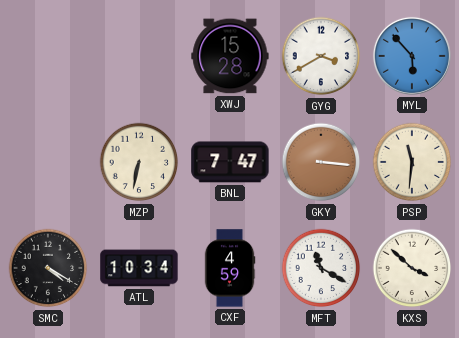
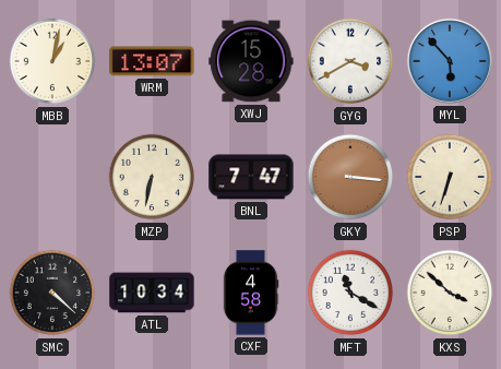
MBB: none -> 1:02 (52, 61)
WRM: none -> 13:07 (152, 61)
PSP: 11:31 -> 6:33 (450, 177)
SMC: 4:20 -> 4:22 (52, 293)
CXF: 4:59 -> 4:58 (251, 293)
